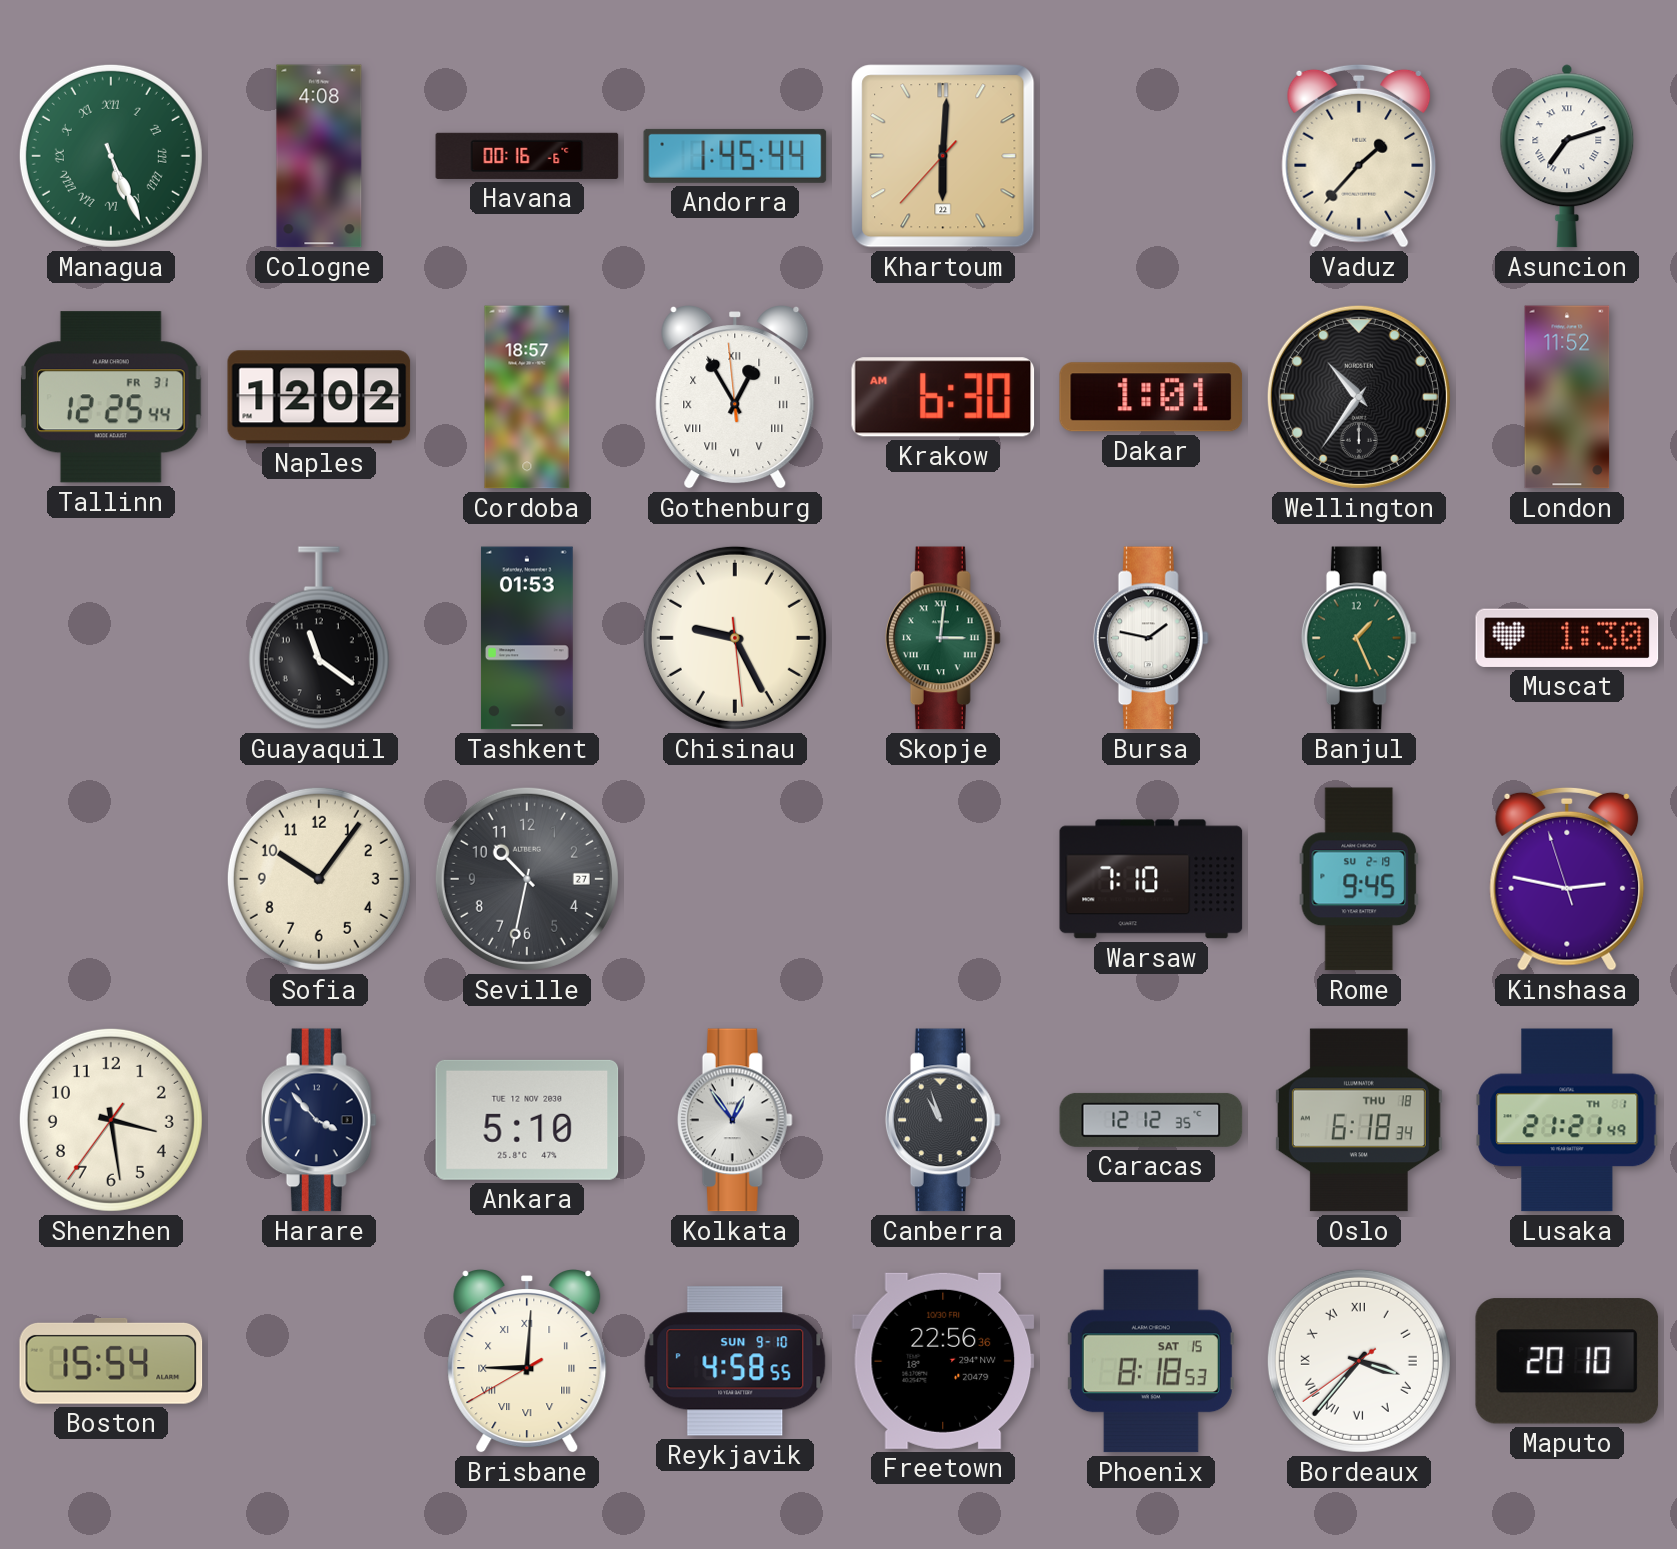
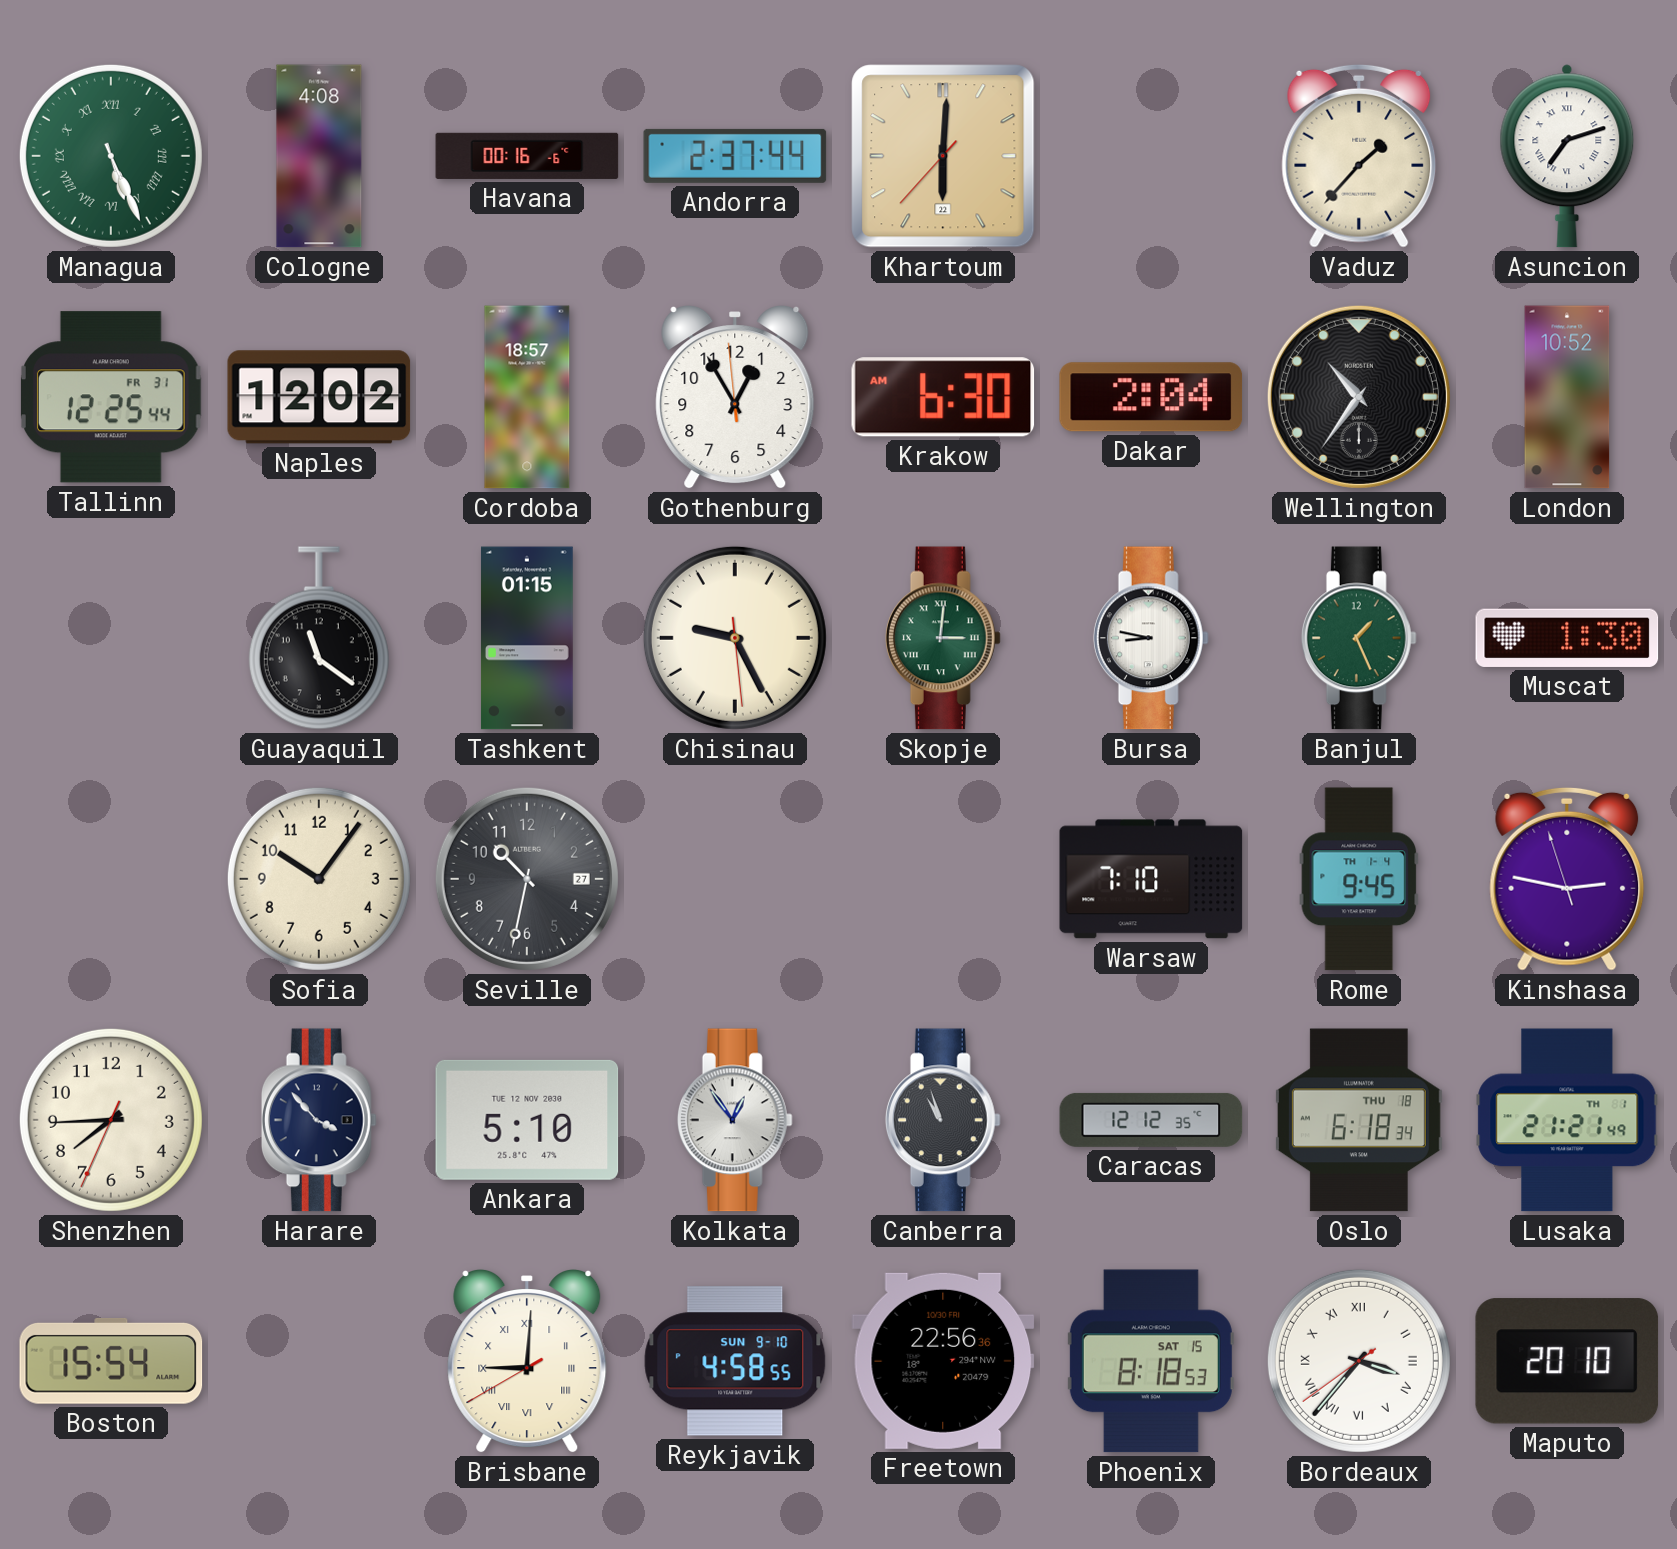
Andorra: 1:45 -> 2:37 (735, 156)
Gothenburg numerals: Roman -> Arabic (735, 398)
Dakar: 1:01 -> 2:04 (1151, 397)
London: 11:52 -> 10:52 (1567, 397)
Tashkent: 01:53 -> 01:15 (527, 638)
Bursa: 1:47 -> 8:47 (1151, 638)
Rome date: SU 2-19 -> TH 1-4 (1359, 879)
Shenzhen: 3:28 -> 7:44 (111, 1120)
